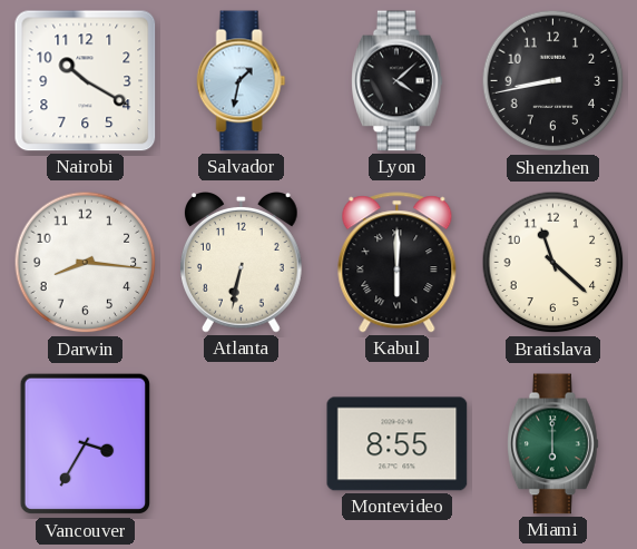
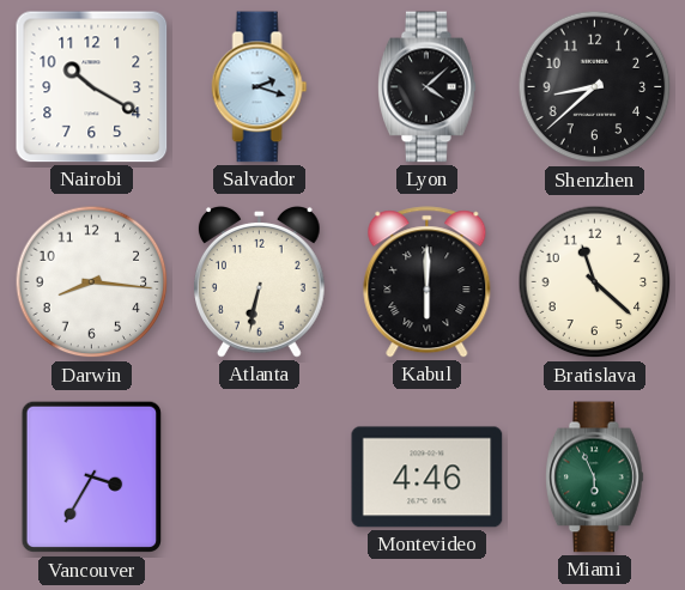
Salvador: 1:32 -> 2:18 (260, 87)
Shenzhen: 8:43 -> 8:38 (595, 87)
Montevideo: 8:55 -> 4:46 (428, 478)
Miami: 6:00 -> 5:56 (595, 478)
